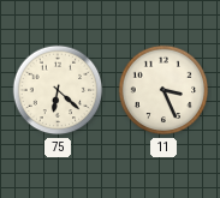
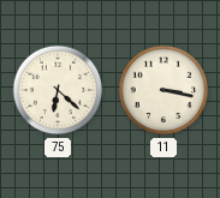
11: 3:26 -> 3:17 (163, 90)
